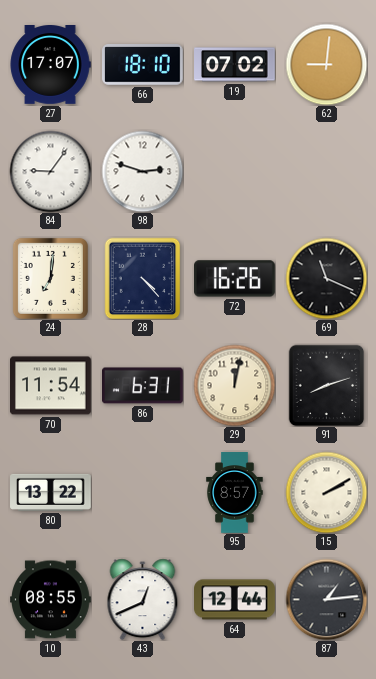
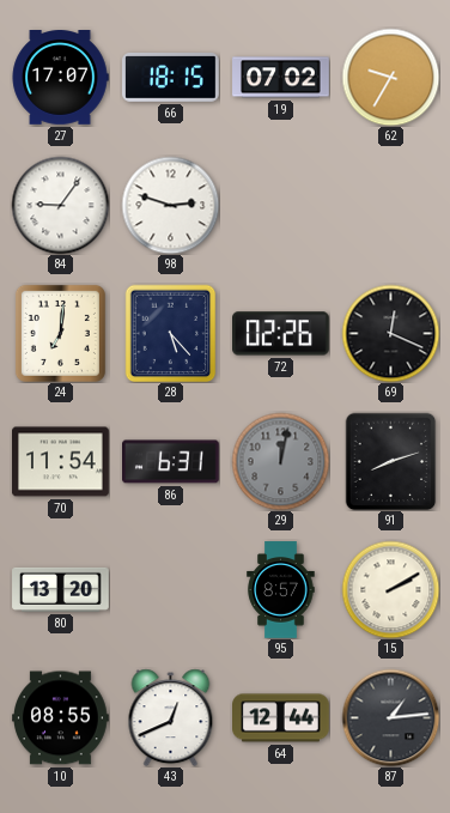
66: 18:10 -> 18:15 (171, 78)
62: 9:01 -> 9:35 (390, 77)
28: 4:23 -> 5:23 (171, 333)
72: 16:26 -> 02:26 (281, 334)
69: 11:19 -> 12:19 (390, 333)
29 dial: cream -> grey (280, 461)
80: 13:22 -> 13:20 (61, 589)
